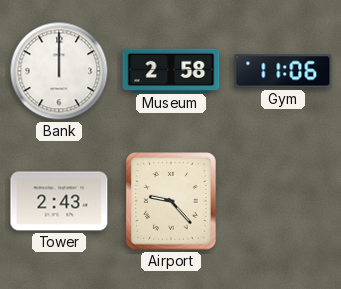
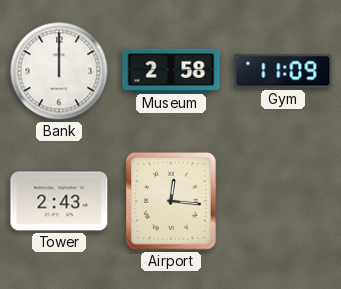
Gym: 11:06 -> 11:09 (283, 71)
Airport: 9:23 -> 12:16 (171, 201)
